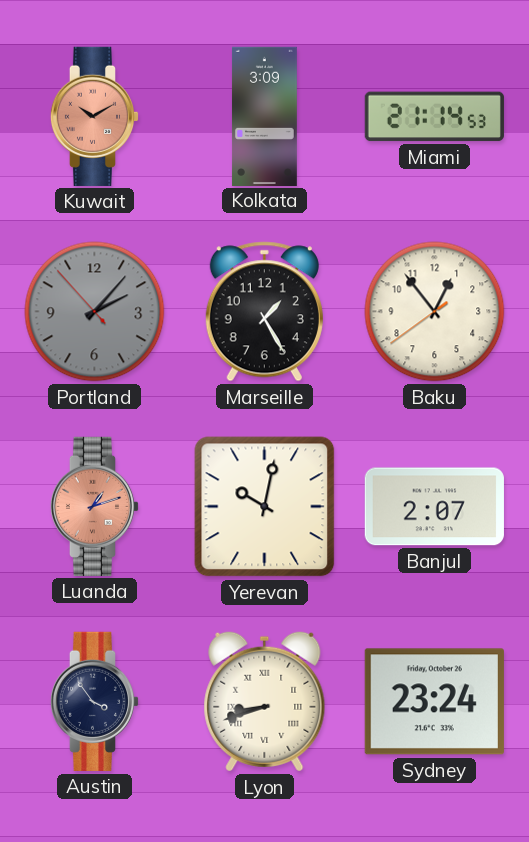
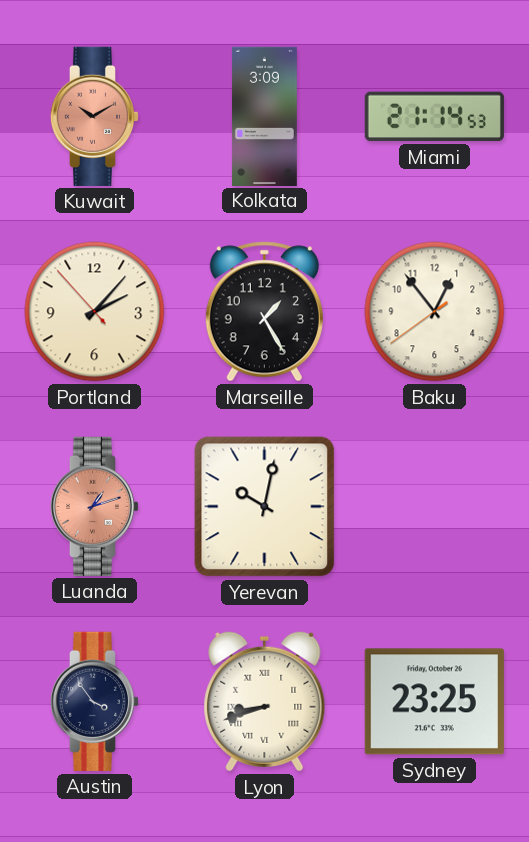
Portland dial: grey -> cream (95, 312)
Banjul: 2:07 -> none (434, 507)
Sydney: 23:24 -> 23:25 (434, 702)
